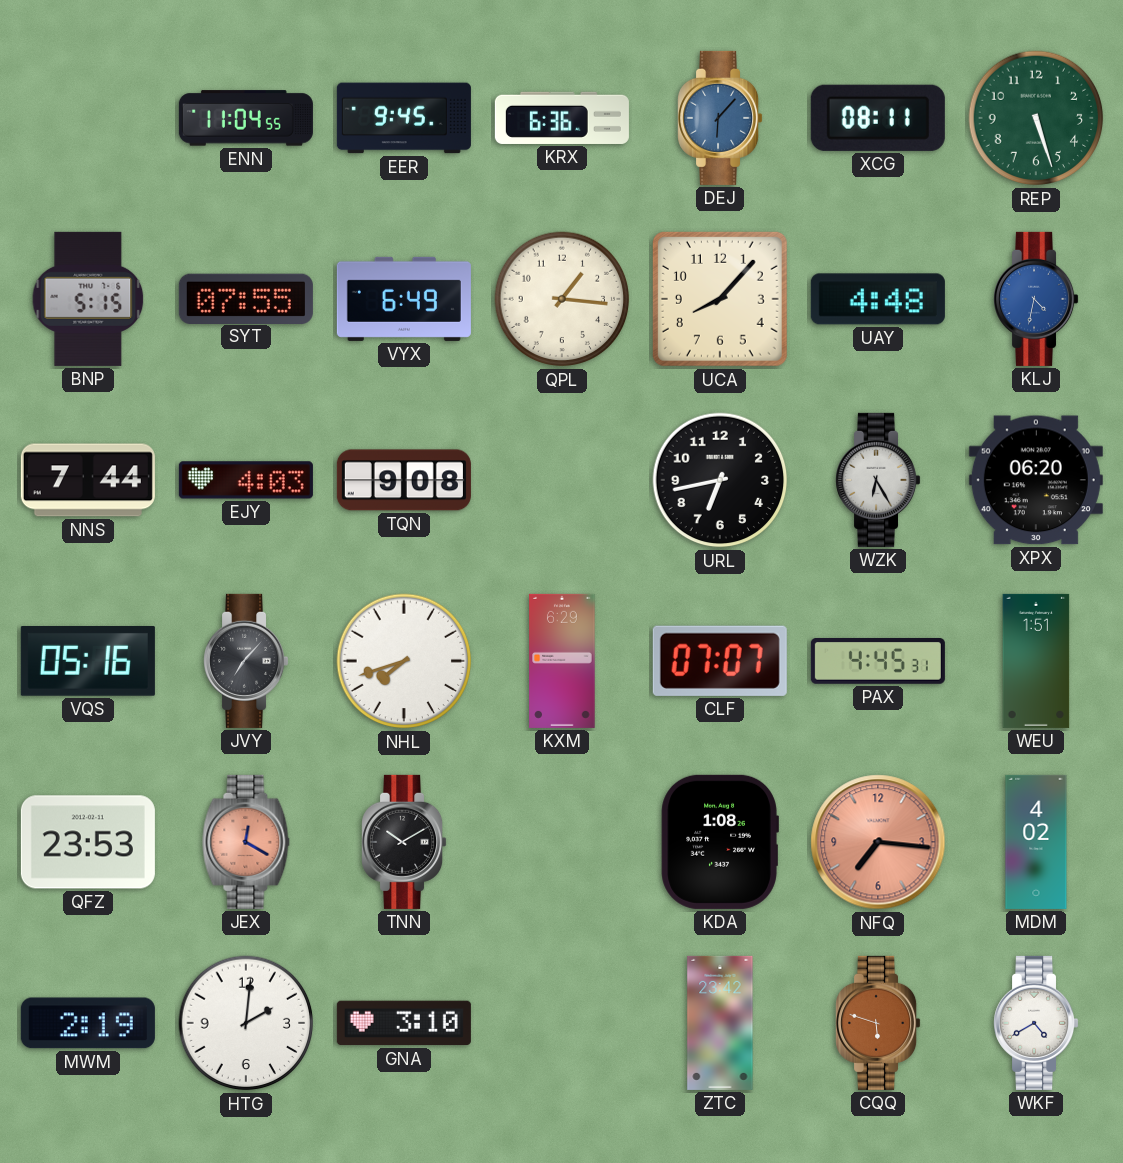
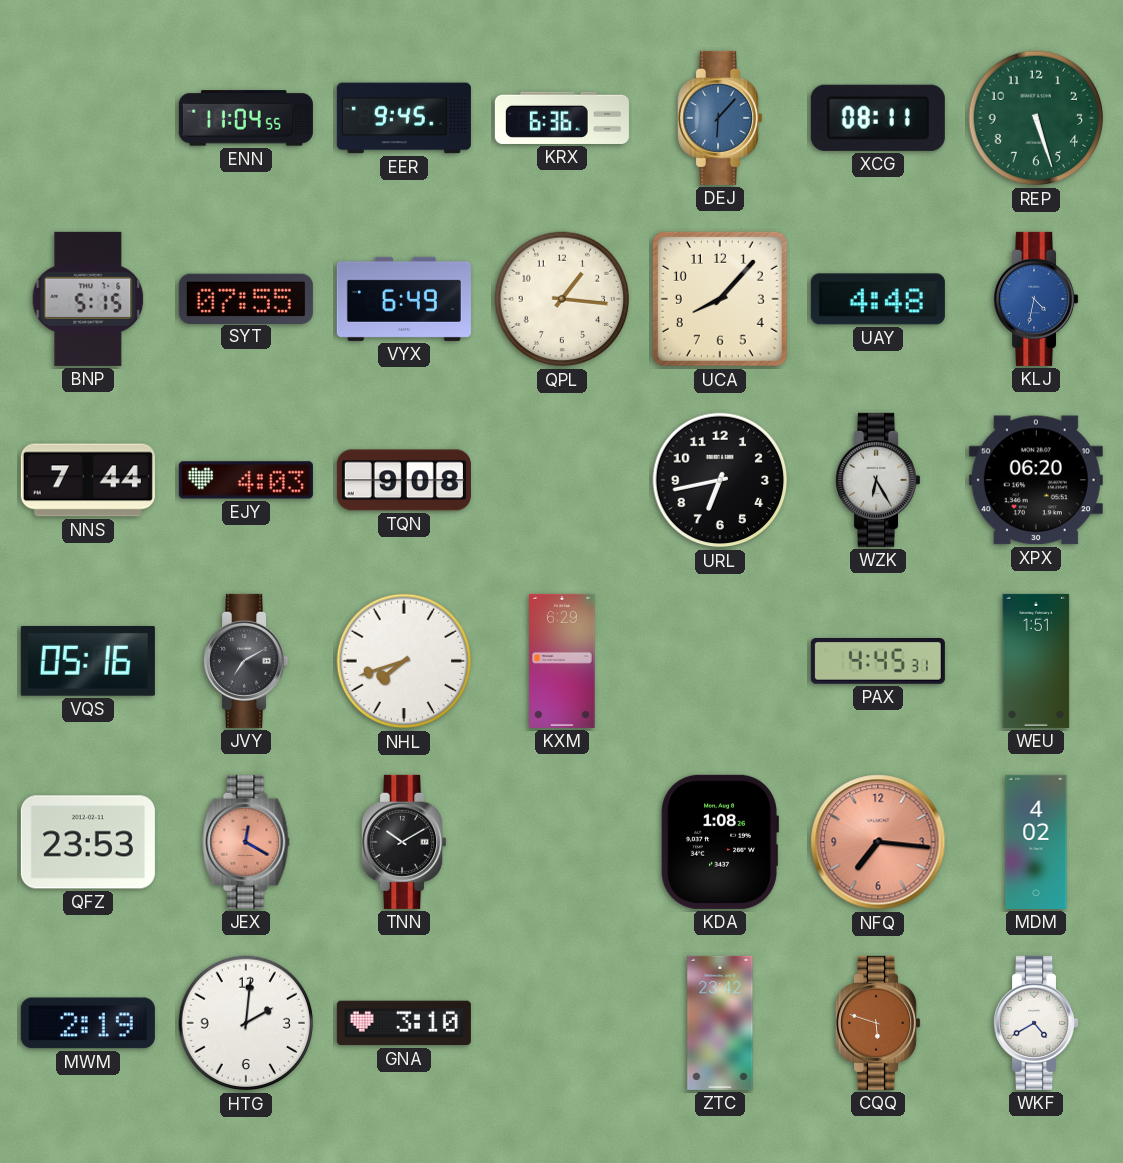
JVY: 7:07 -> 7:10 (246, 661)
CLF: 07:07 -> none (720, 661)
